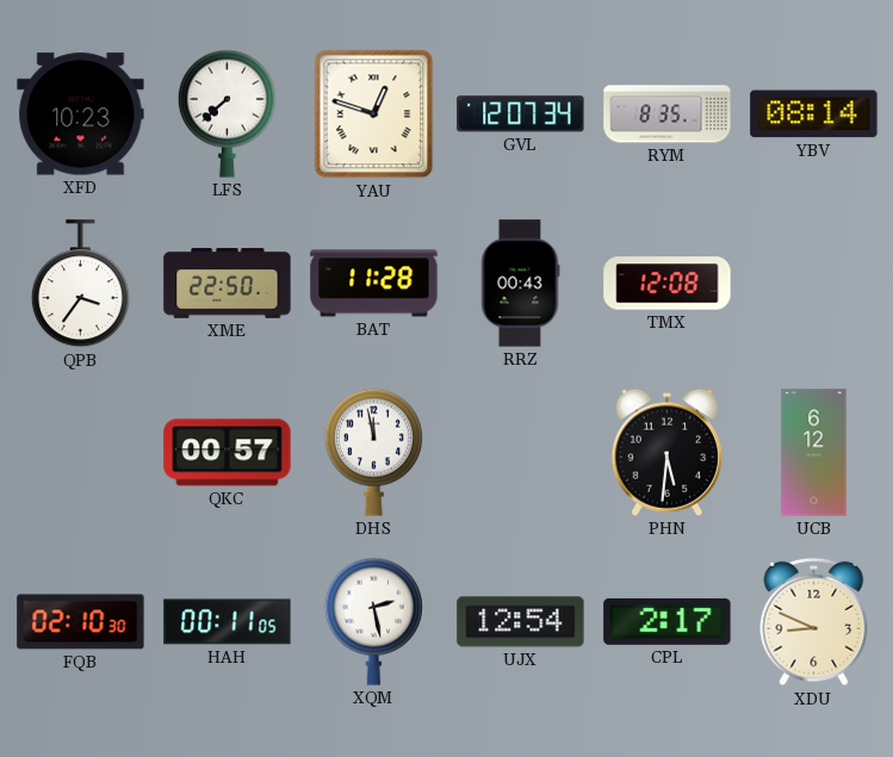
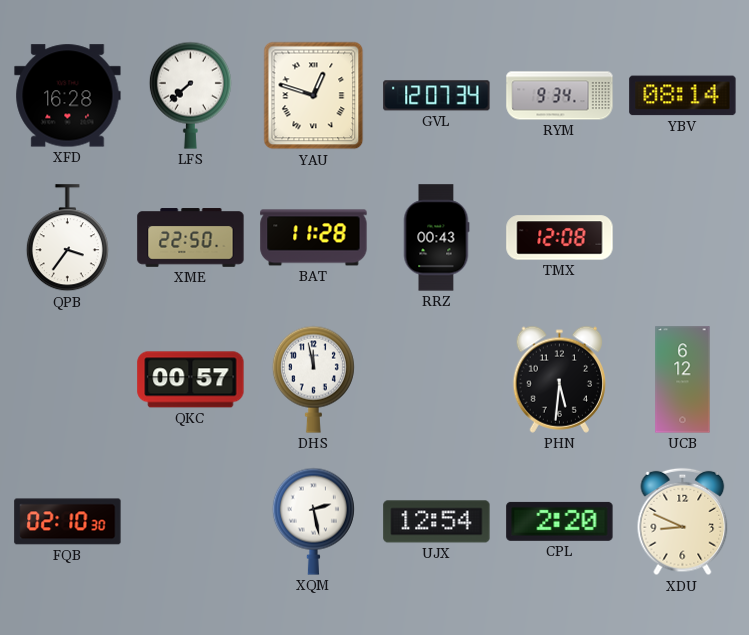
XFD: 10:23 -> 16:28 (68, 96)
RYM: 8:35 -> 9:34 (560, 96)
HAH: 00:11 -> none (228, 622)
CPL: 2:17 -> 2:20 (560, 521)
